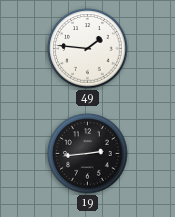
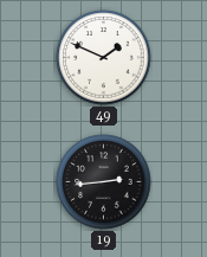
49: 1:46 -> 1:49 (104, 58)
